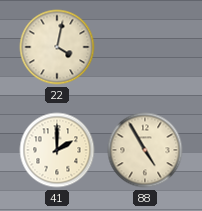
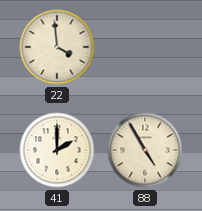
22: 4:02 -> 3:59 (57, 47)
